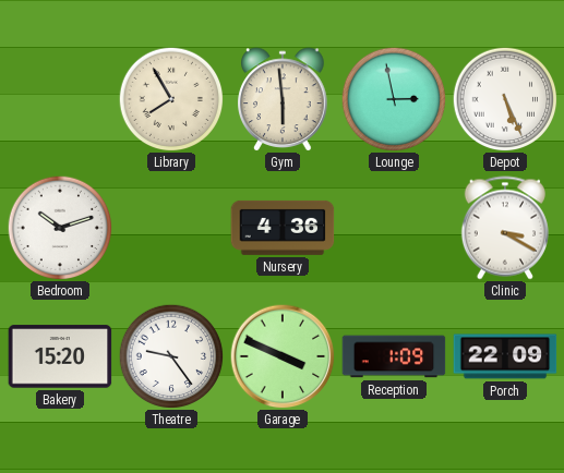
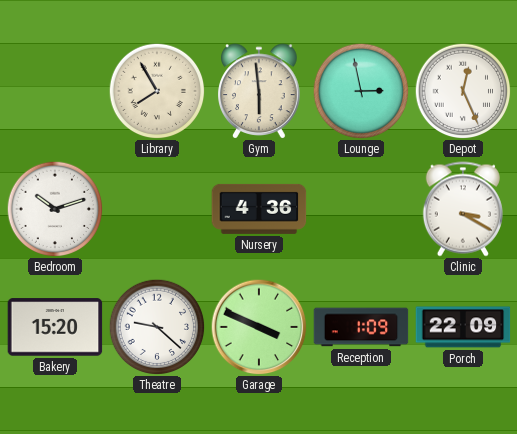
Depot: 5:26 -> 12:26 (463, 91)
Theatre: 9:24 -> 9:22 (157, 327)
